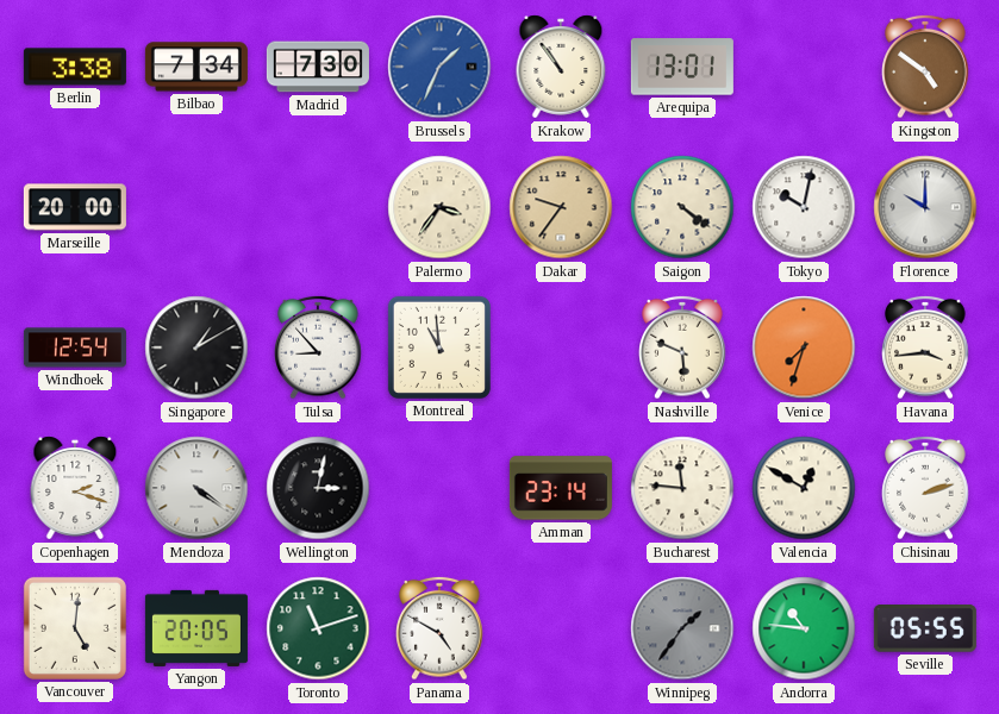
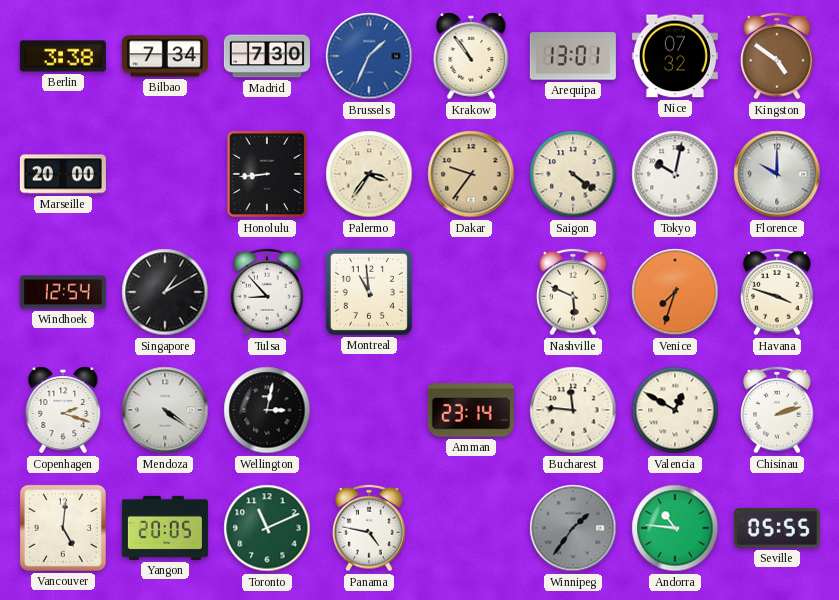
Nice: none -> 07:32 (675, 56)
Honolulu: none -> 8:44 (267, 174)
Havana: 3:44 -> 3:48 (777, 292)
Toronto: 11:12 -> 11:11 (267, 528)
Panama: 4:50 -> 4:47 (369, 528)
